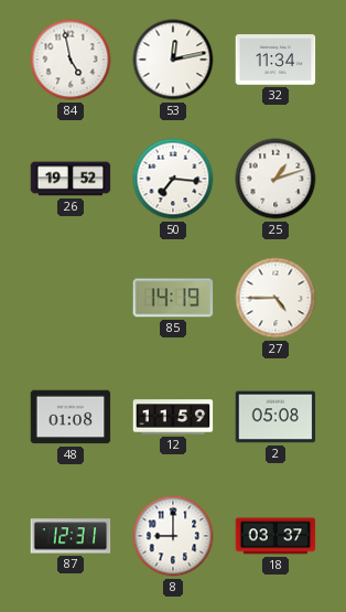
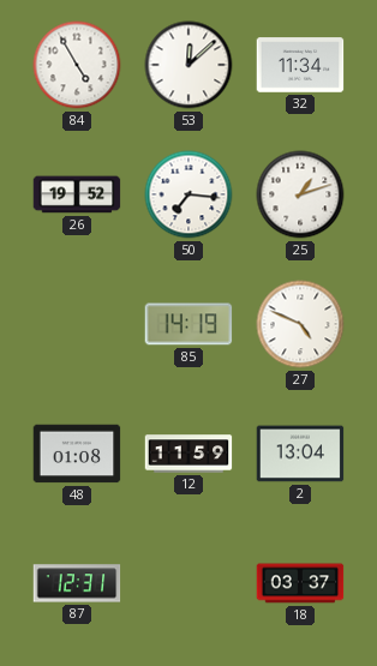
84: 4:58 -> 4:55 (77, 65)
53: 12:13 -> 12:08 (188, 65)
27: 4:45 -> 4:49 (300, 324)
2: 05:08 -> 13:04 (300, 454)
8: 9:00 -> none (173, 536)
